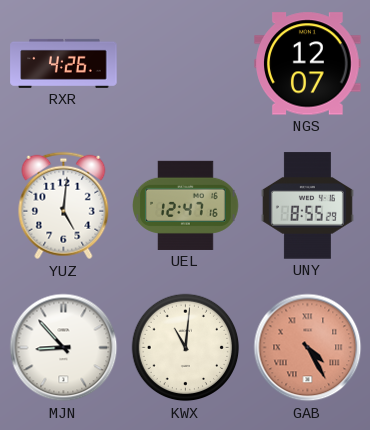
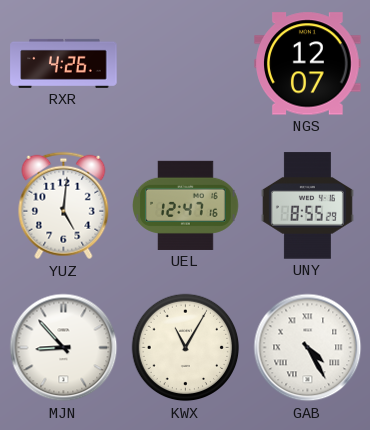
KWX: 11:01 -> 11:05 (186, 348)
GAB dial: salmon -> white (308, 348)
